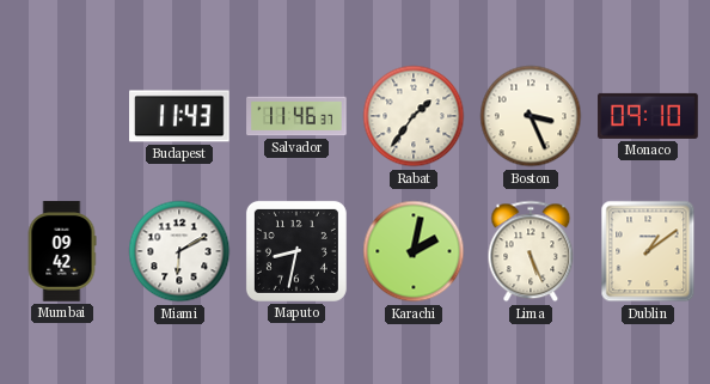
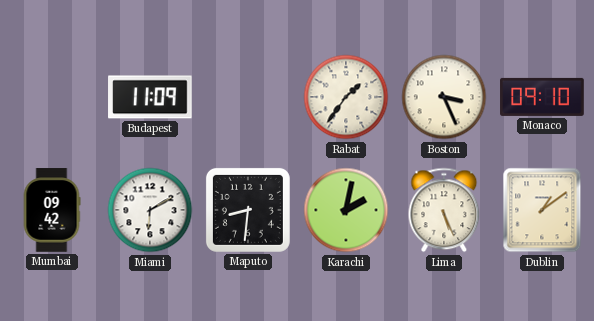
Budapest: 11:43 -> 11:09 (150, 97)
Salvador: 11:46 -> none (296, 116)
Maputo: 8:32 -> 8:31 (248, 210)
